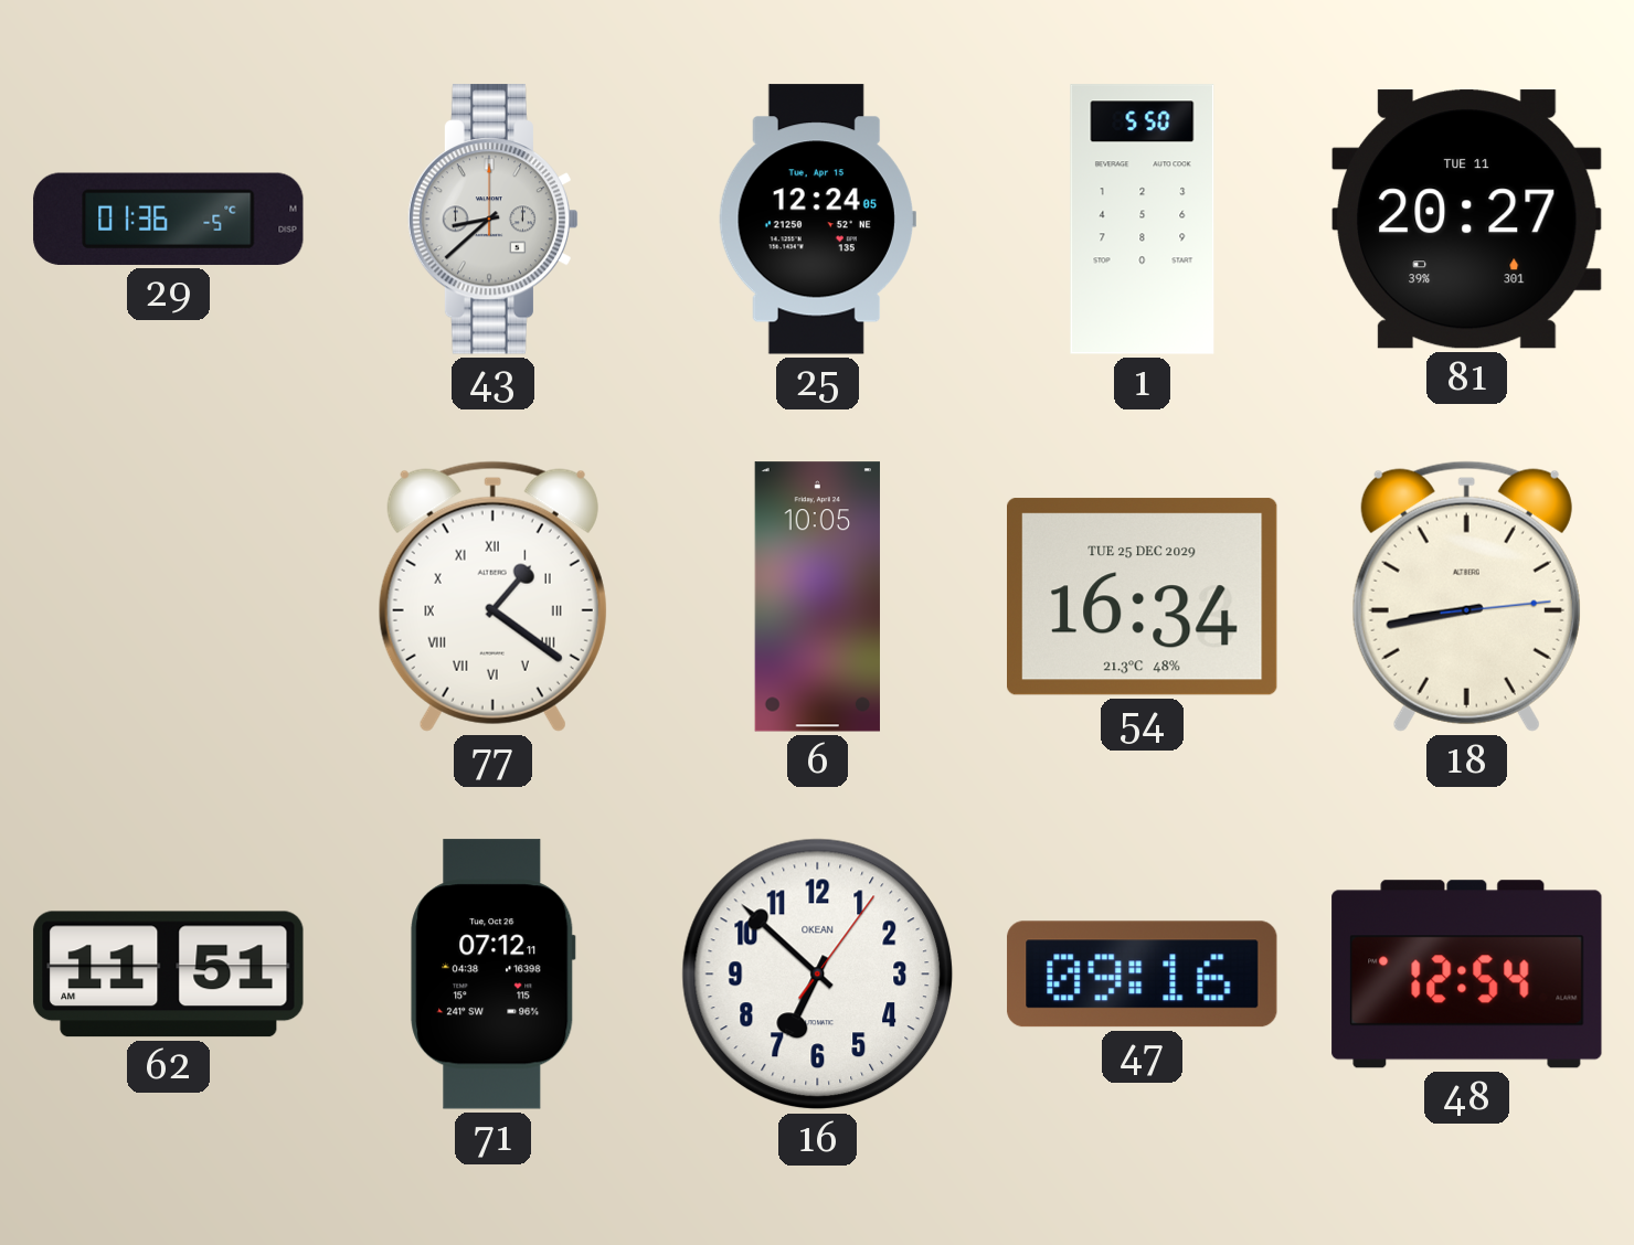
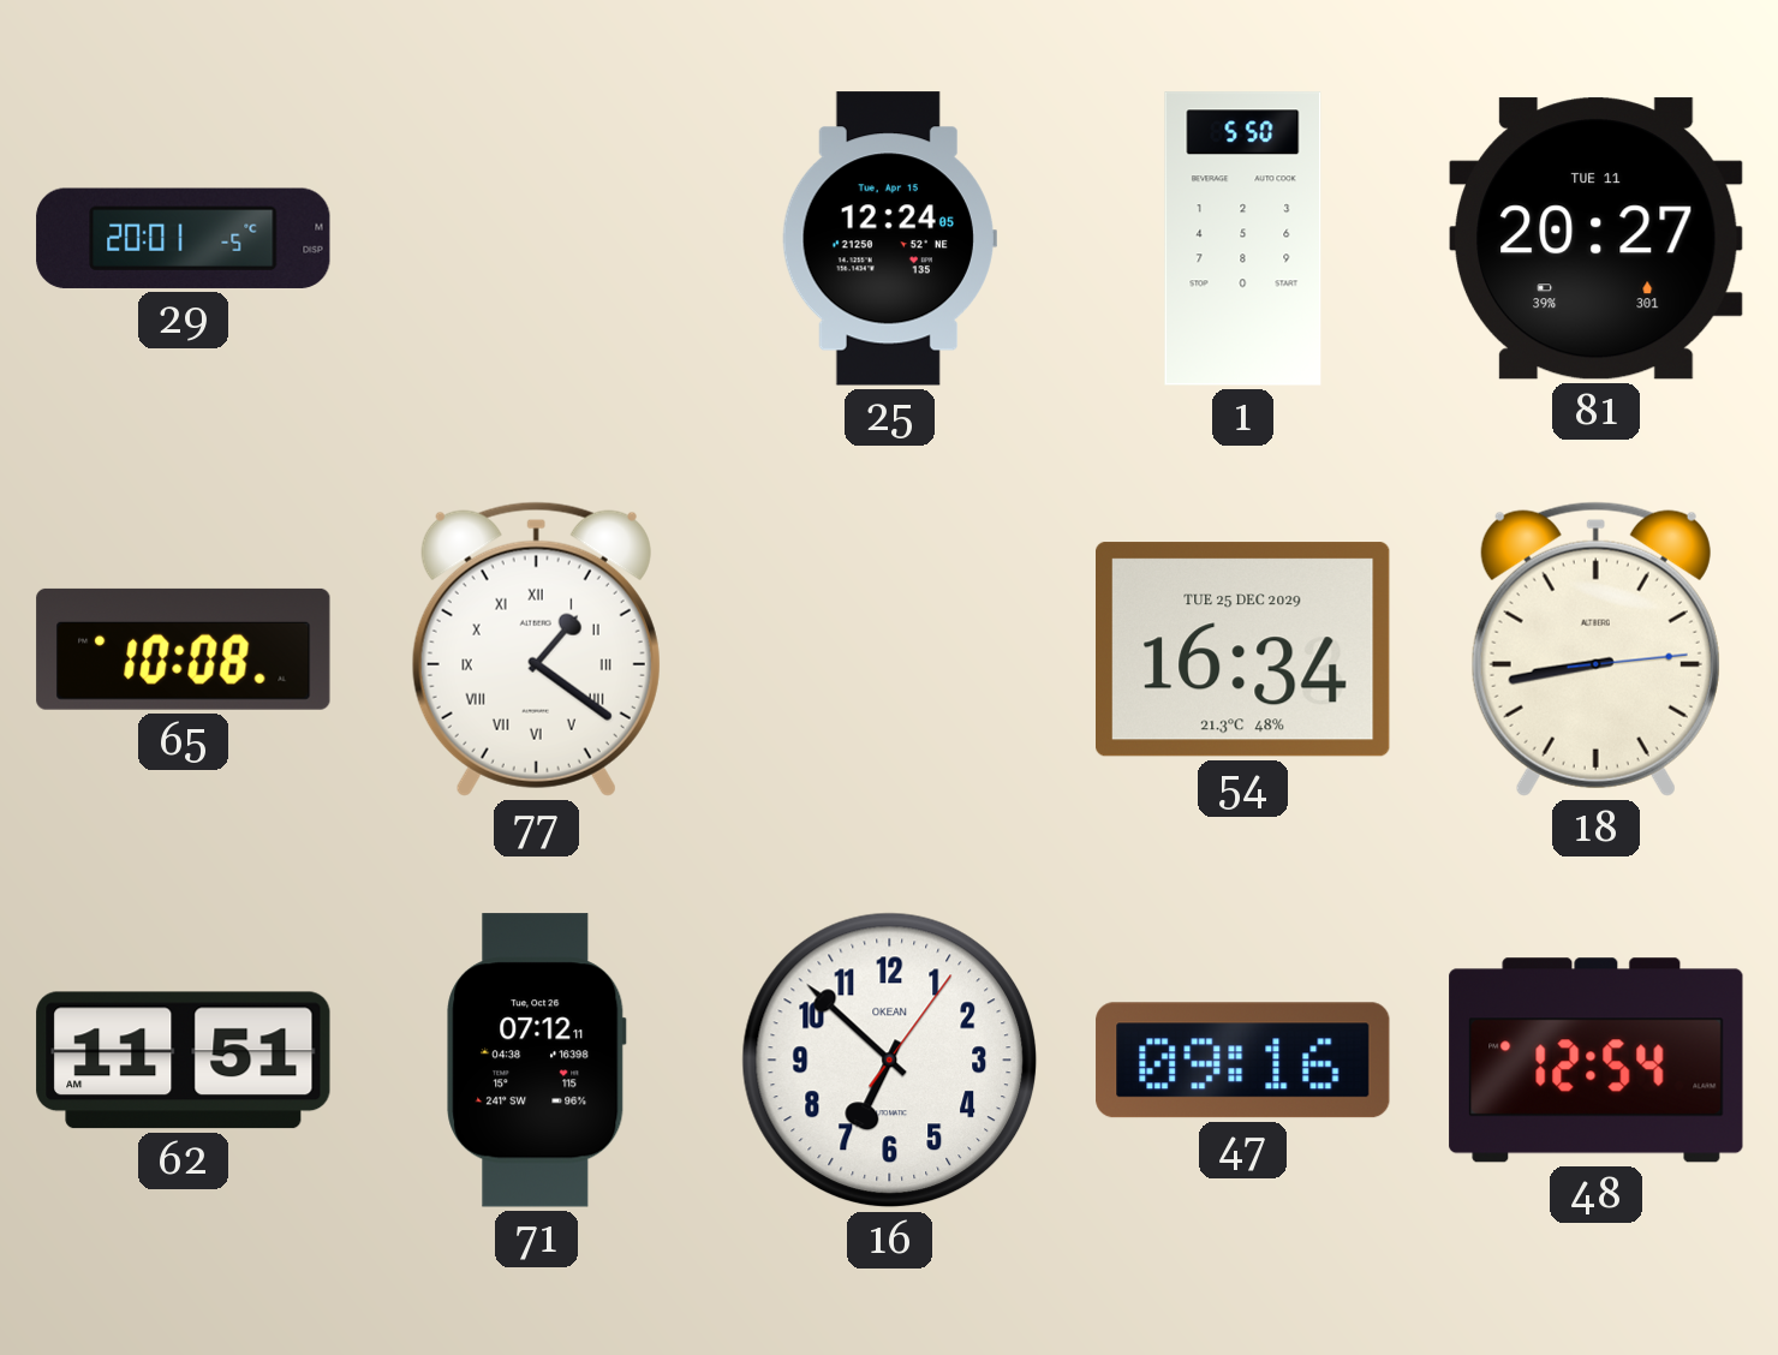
29: 01:36 -> 20:01 (184, 238)
43: 8:38 -> none (494, 220)
65: none -> 10:08 (184, 649)
6: 10:05 -> none (817, 597)
